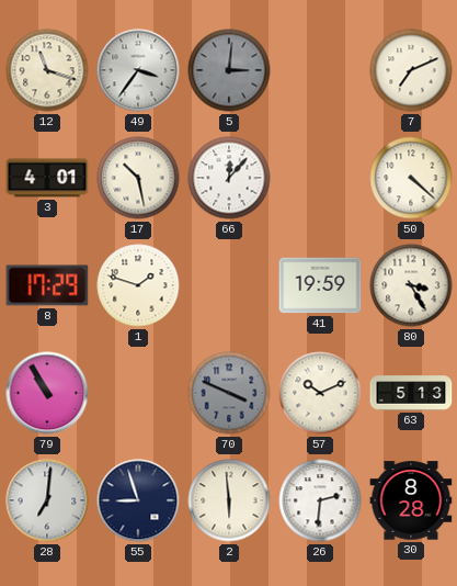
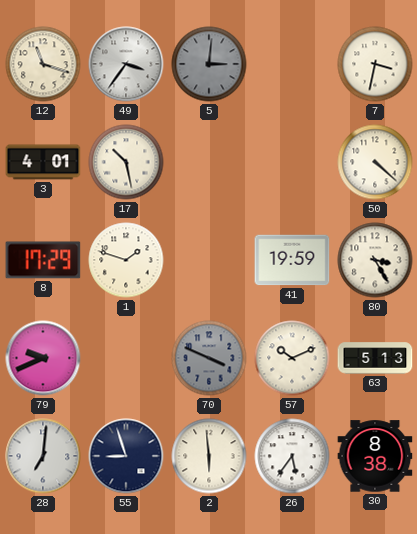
7: 7:11 -> 3:32 (375, 64)
66: 12:07 -> none (229, 178)
79: 10:55 -> 9:41 (43, 358)
26: 2:31 -> 5:36 (292, 456)
30: 8:28 -> 8:38 (375, 456)
